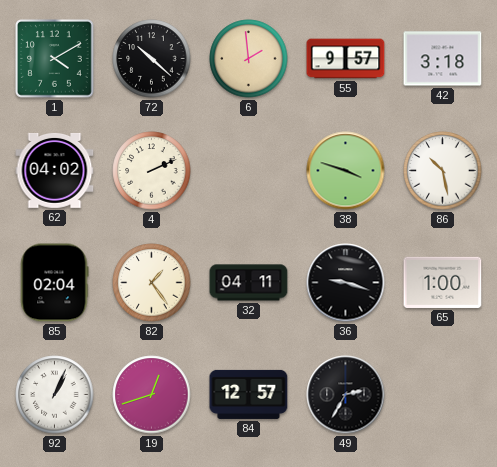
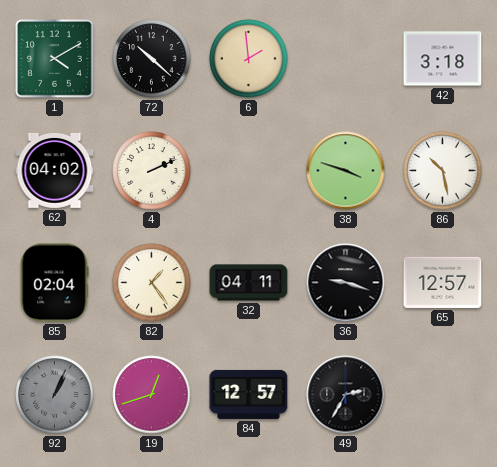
55: 9:57 -> none (346, 59)
65: 1:00 -> 12:57 (443, 282)
92 dial: white -> grey (55, 395)
